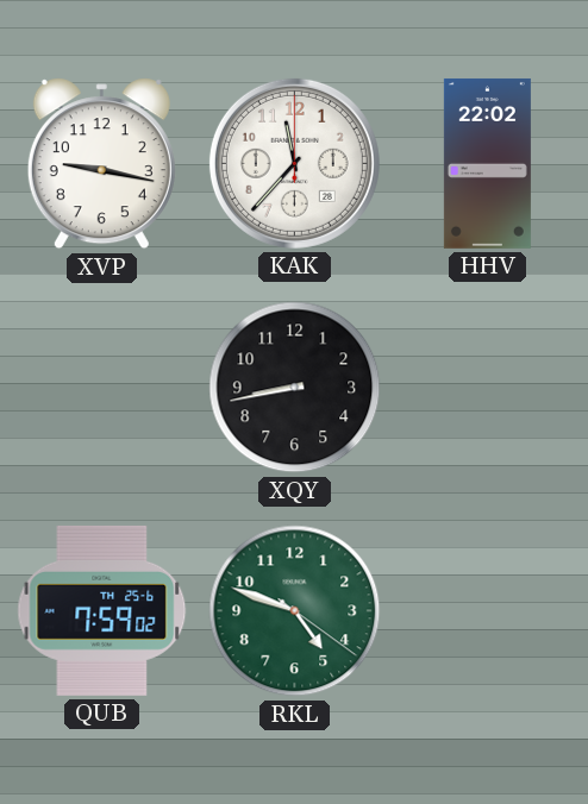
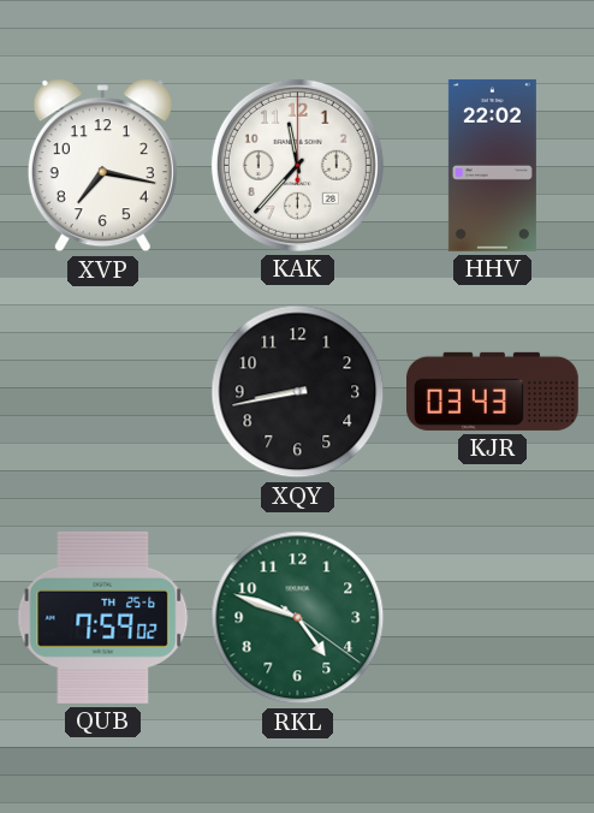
XVP: 9:17 -> 7:17 (102, 166)
KJR: none -> 03:43 (492, 391)
